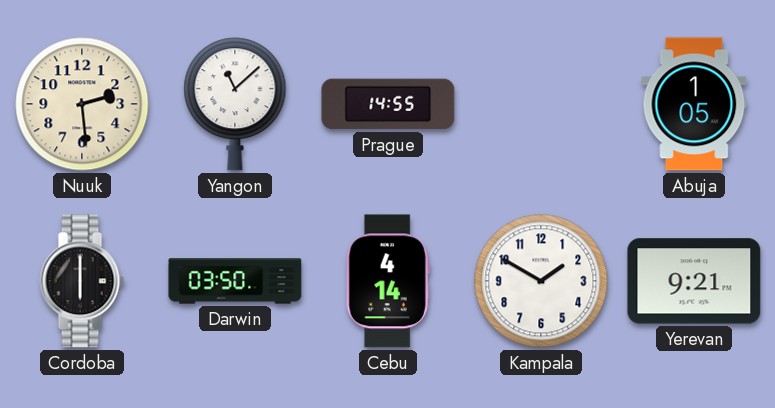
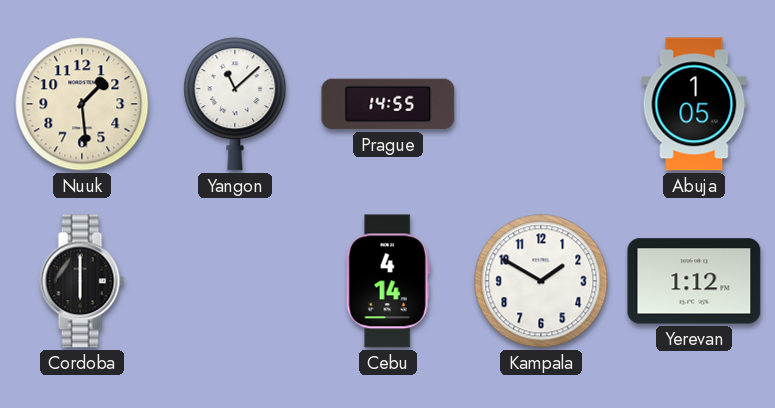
Nuuk: 2:29 -> 1:29 (82, 104)
Darwin: 03:50 -> none (235, 281)
Yerevan: 9:21 -> 1:12 (694, 281)
